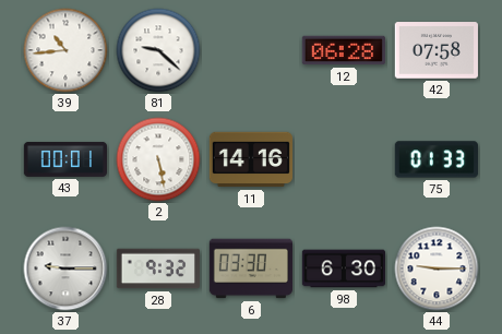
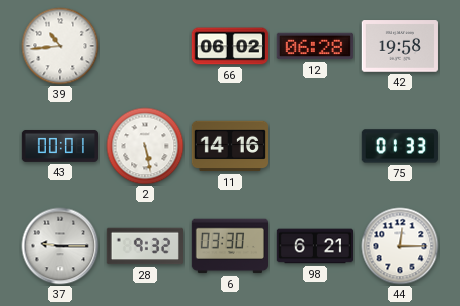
81: 9:22 -> none (158, 50)
66: none -> 06:02 (230, 46)
42: 07:58 -> 19:58 (400, 46)
98: 6:30 -> 6:21 (314, 246)
44: 9:15 -> 12:15 (400, 246)
